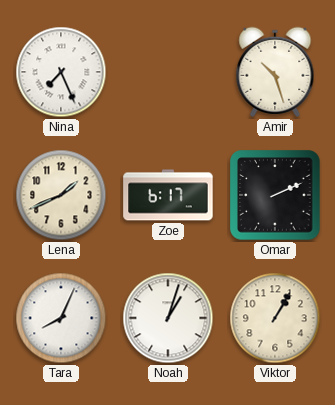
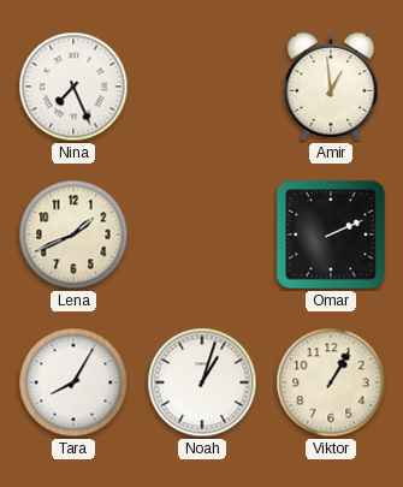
Amir: 10:27 -> 12:59 (331, 87)
Zoe: 6:17 -> none (168, 195)
Tara: 8:04 -> 8:05 (73, 382)
